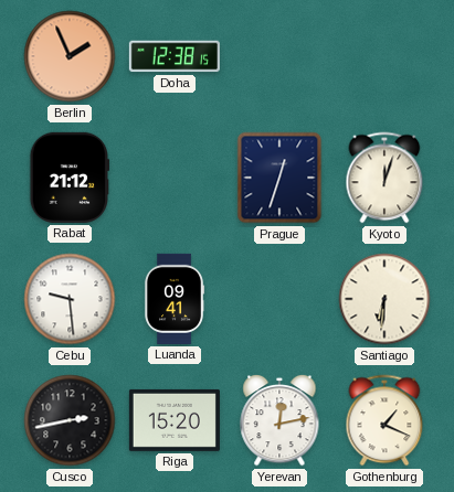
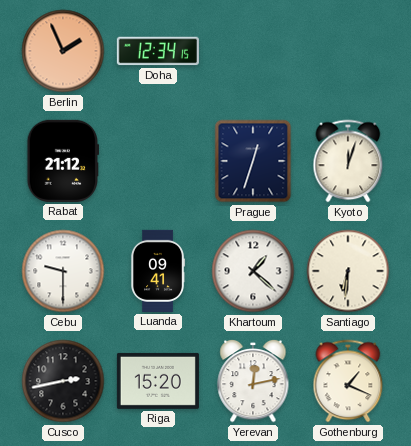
Doha: 12:38 -> 12:34 (158, 51)
Cebu: 9:29 -> 9:30 (63, 271)
Khartoum: none -> 1:22 (253, 271)
